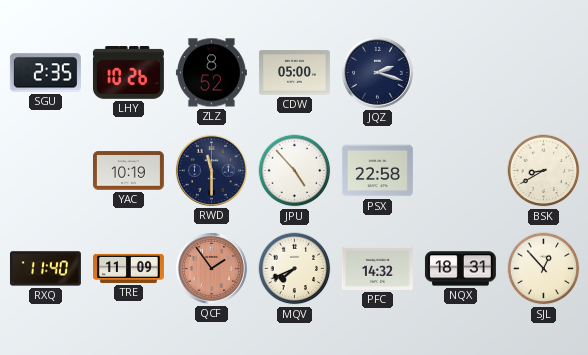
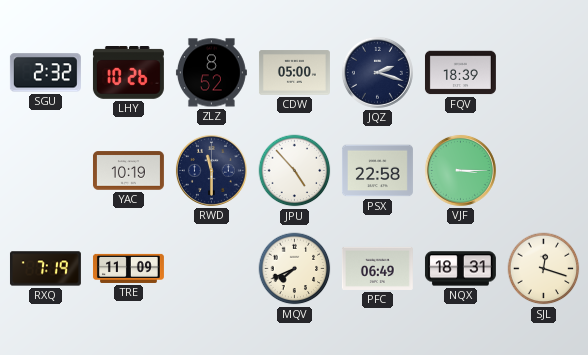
SGU: 2:35 -> 2:32 (45, 73)
FQV: none -> 18:39 (460, 73)
VJF: none -> 3:15 (460, 170)
BSK: 8:40 -> none (544, 171)
RXQ: 11:40 -> 7:19 (45, 269)
QCF: 1:54 -> none (211, 268)
PFC: 14:32 -> 06:49 (377, 268)
SJL: 12:53 -> 12:18 (544, 269)
